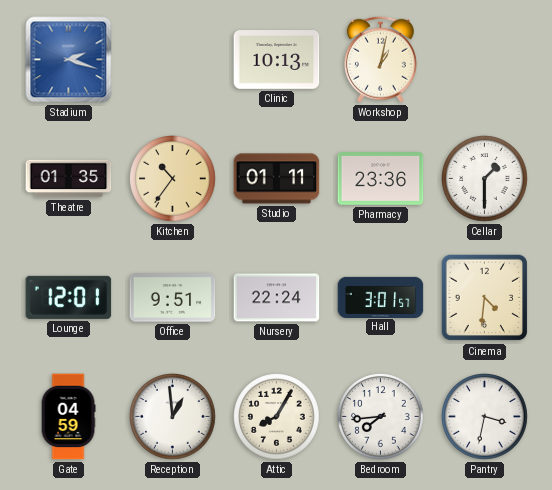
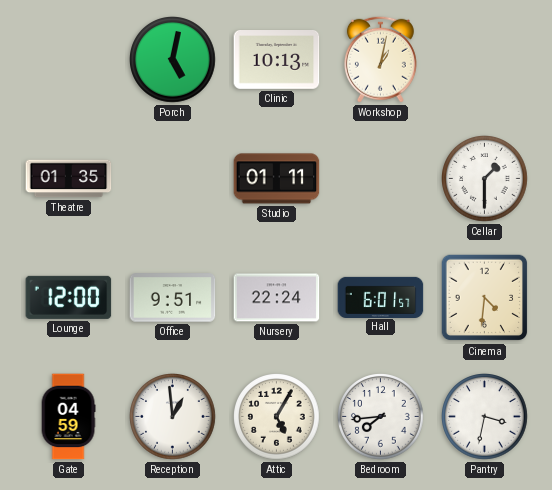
Stadium: 2:18 -> none (69, 60)
Porch: none -> 5:02 (173, 60)
Kitchen: 10:36 -> none (173, 179)
Pharmacy: 23:36 -> none (381, 179)
Lounge: 12:01 -> 12:00 (69, 297)
Hall: 3:01 -> 6:01 (381, 297)
Attic: 8:05 -> 5:05 (277, 417)
